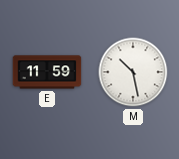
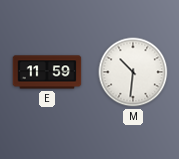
M: 10:28 -> 10:31 (133, 72)
